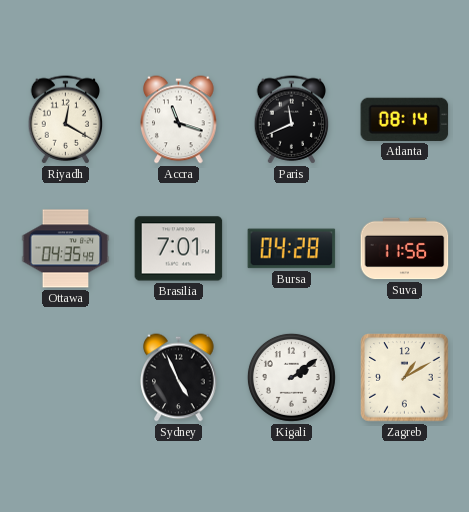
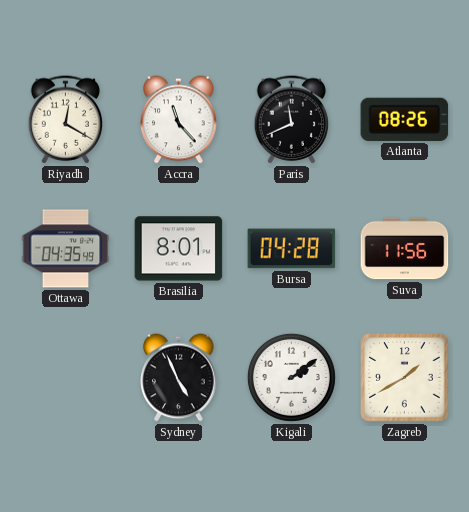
Accra: 11:18 -> 11:23 (179, 120)
Atlanta: 08:14 -> 08:26 (405, 119)
Brasilia: 7:01 -> 8:01 (179, 249)
Zagreb: 1:10 -> 1:40 (405, 378)
